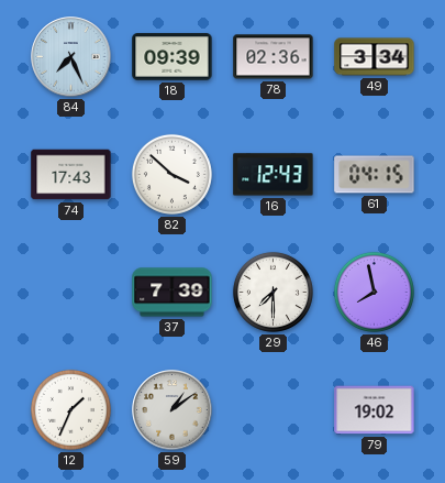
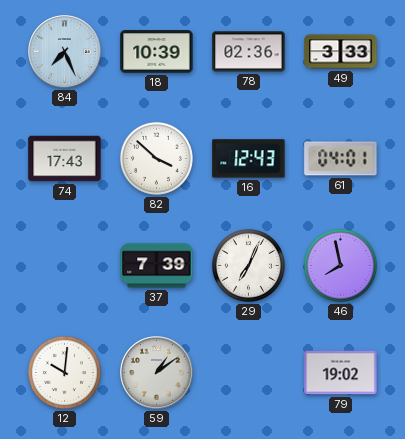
18: 09:39 -> 10:39 (157, 52)
49: 3:34 -> 3:33 (341, 52)
61: 04:15 -> 04:01 (341, 159)
29: 7:30 -> 7:04 (248, 265)
12: 1:34 -> 10:01 (64, 372)
